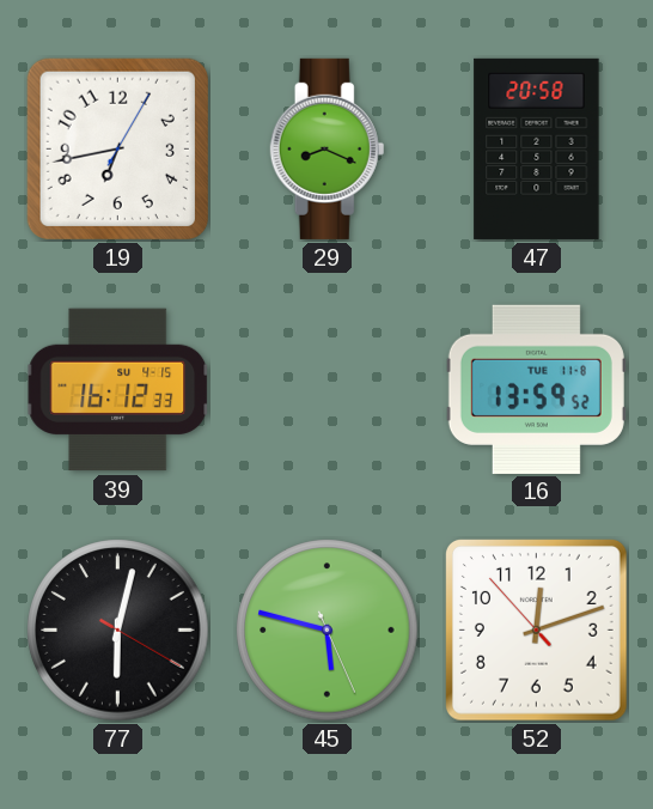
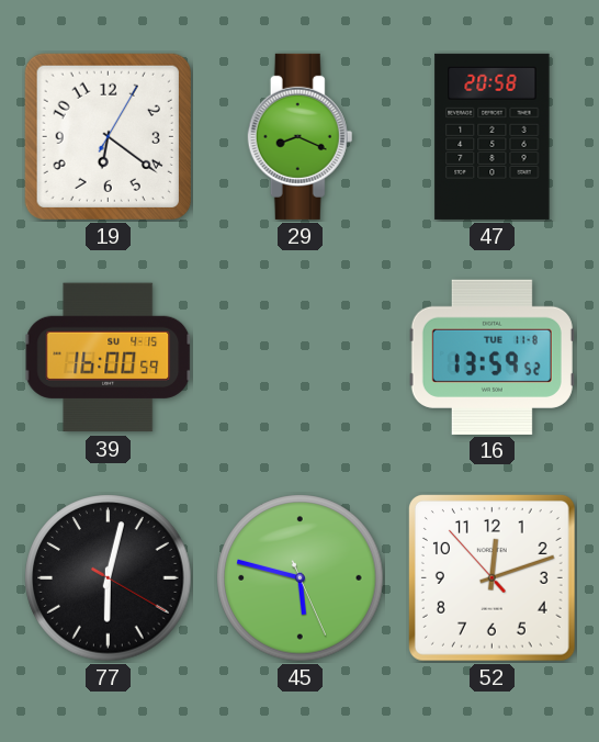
19: 6:43 -> 6:21 (108, 136)
39: 16:12 -> 16:00 (109, 358)
